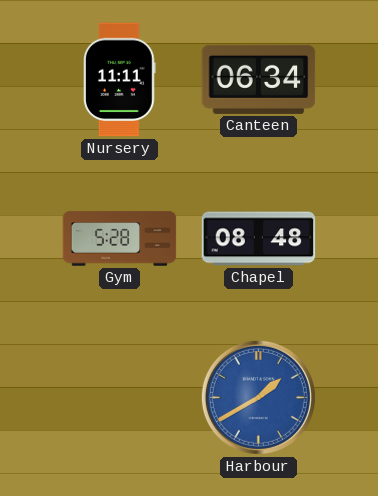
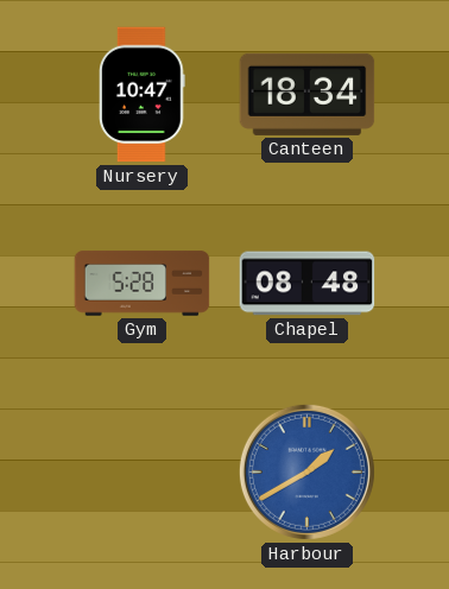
Nursery: 11:11 -> 10:47 (143, 95)
Canteen: 06:34 -> 18:34 (308, 94)
